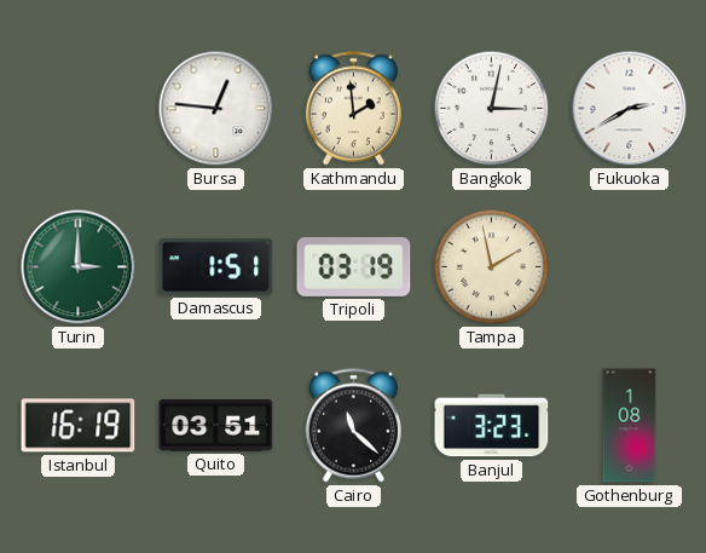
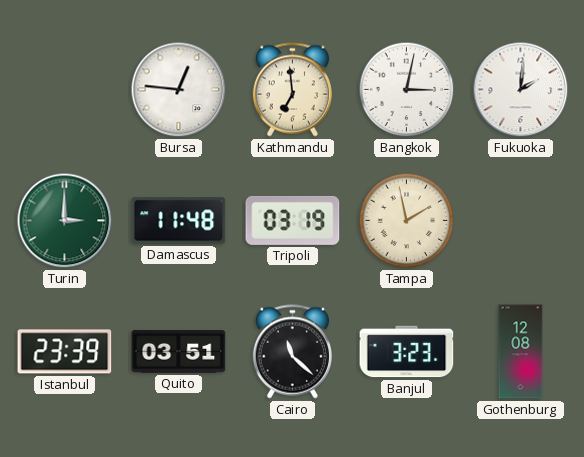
Kathmandu: 1:59 -> 6:59 (292, 90)
Fukuoka: 2:40 -> 2:01 (521, 90)
Damascus: 1:51 -> 11:48 (179, 221)
Istanbul: 16:19 -> 23:39 (65, 352)
Gothenburg: 1:08 -> 12:08 (521, 352)
